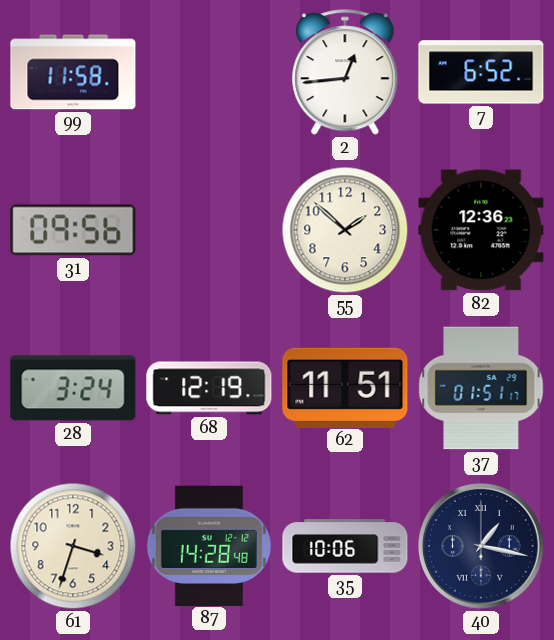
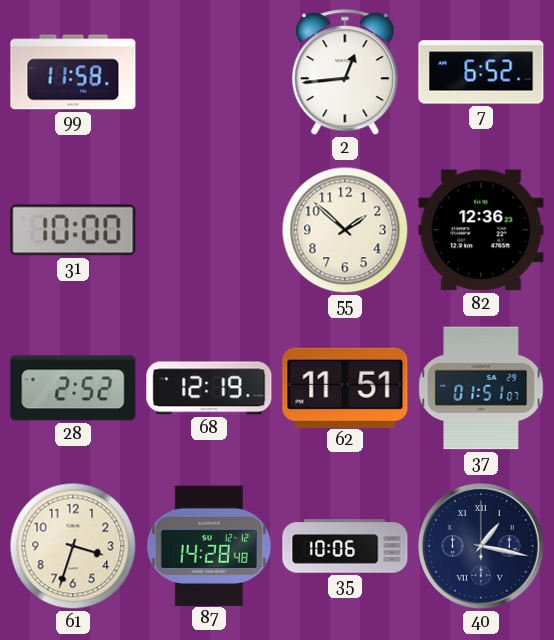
31: 09:56 -> 10:00 (73, 230)
28: 3:24 -> 2:52 (73, 388)
37: 01:51:17 -> 01:51:07 (481, 388)
